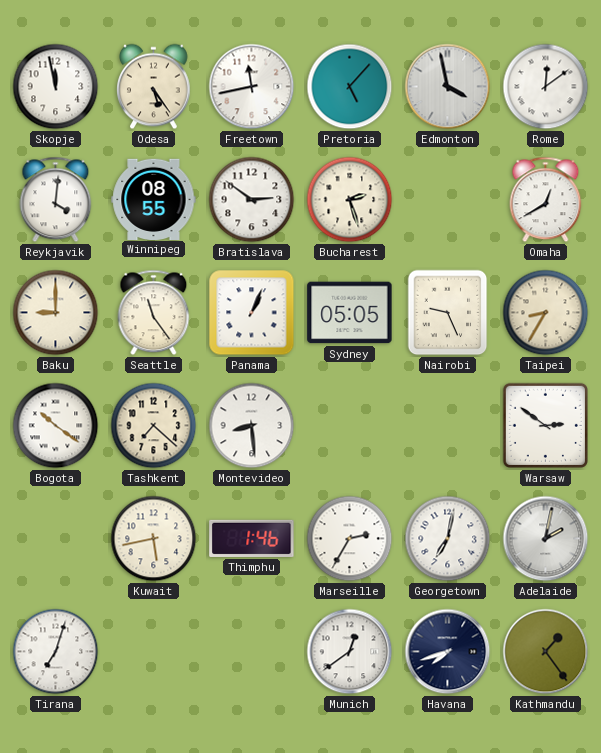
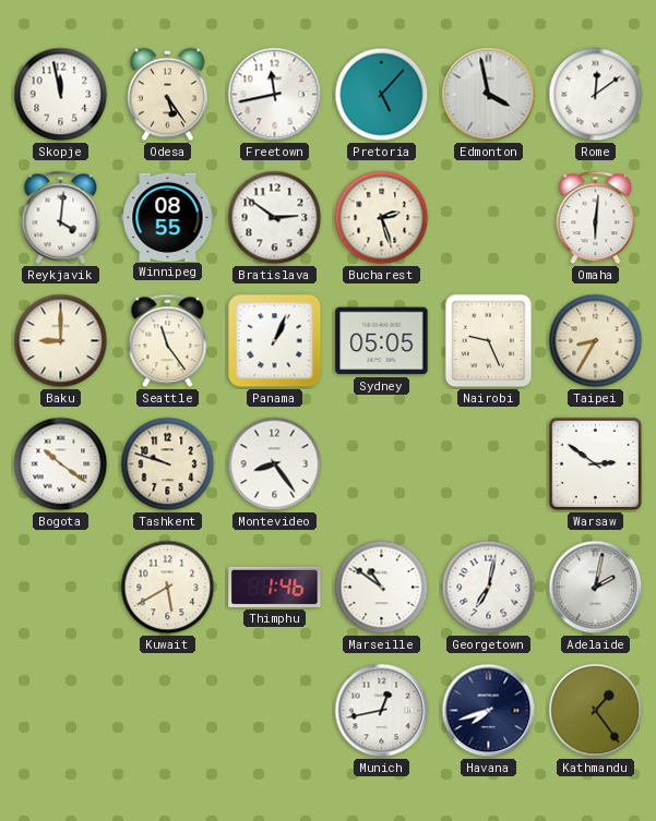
Omaha: 12:40 -> 6:01 (596, 218)
Tashkent: 7:22 -> 9:48 (168, 464)
Montevideo: 8:29 -> 8:24 (275, 464)
Kuwait: 5:43 -> 5:40 (168, 588)
Marseille: 2:35 -> 10:51 (382, 588)
Tirana: 7:03 -> none (56, 652)
Munich: 12:39 -> 12:43 (382, 711)
